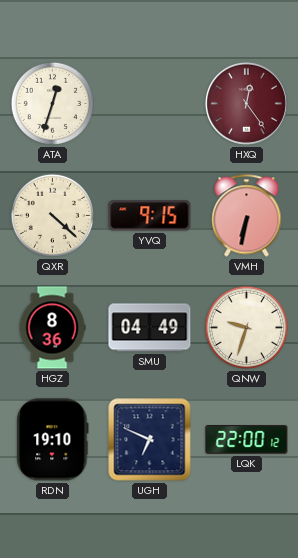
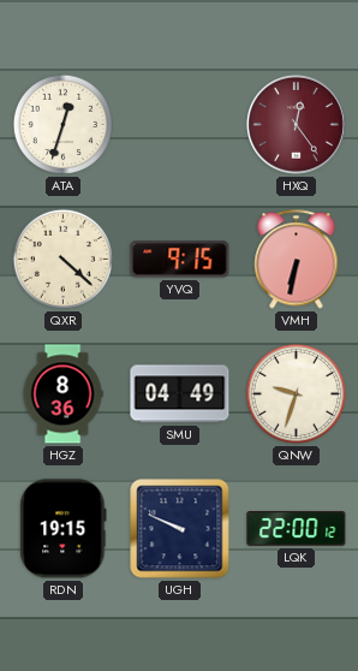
RDN: 19:10 -> 19:15 (64, 529)
UGH: 6:49 -> 9:49 (180, 529)
